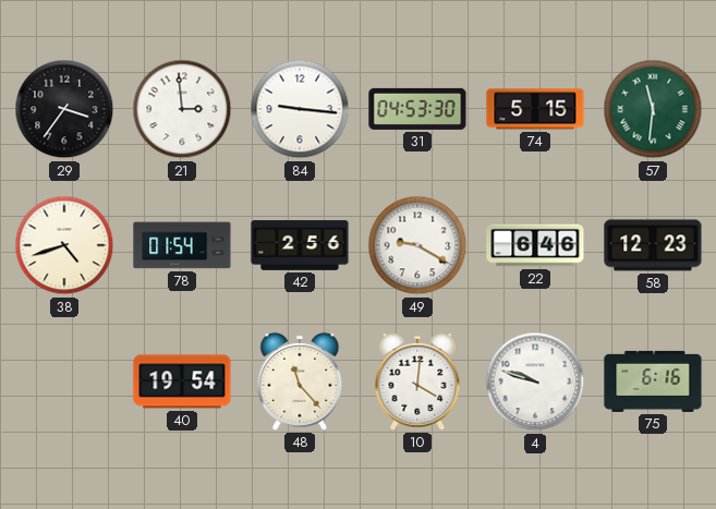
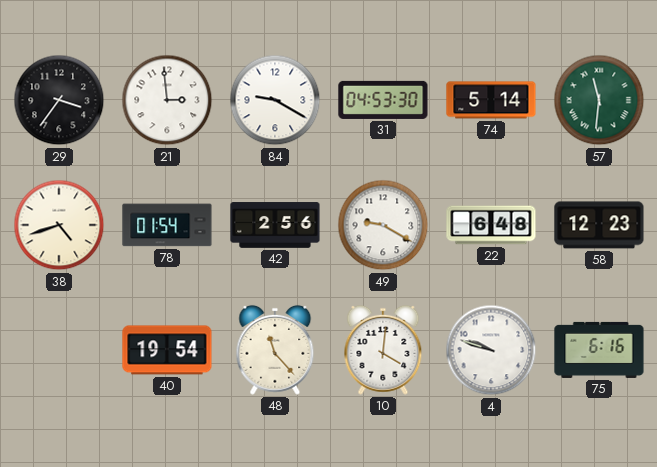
84: 9:16 -> 9:20 (275, 100)
74: 5:15 -> 5:14 (491, 100)
22: 6:46 -> 6:48 (491, 225)
